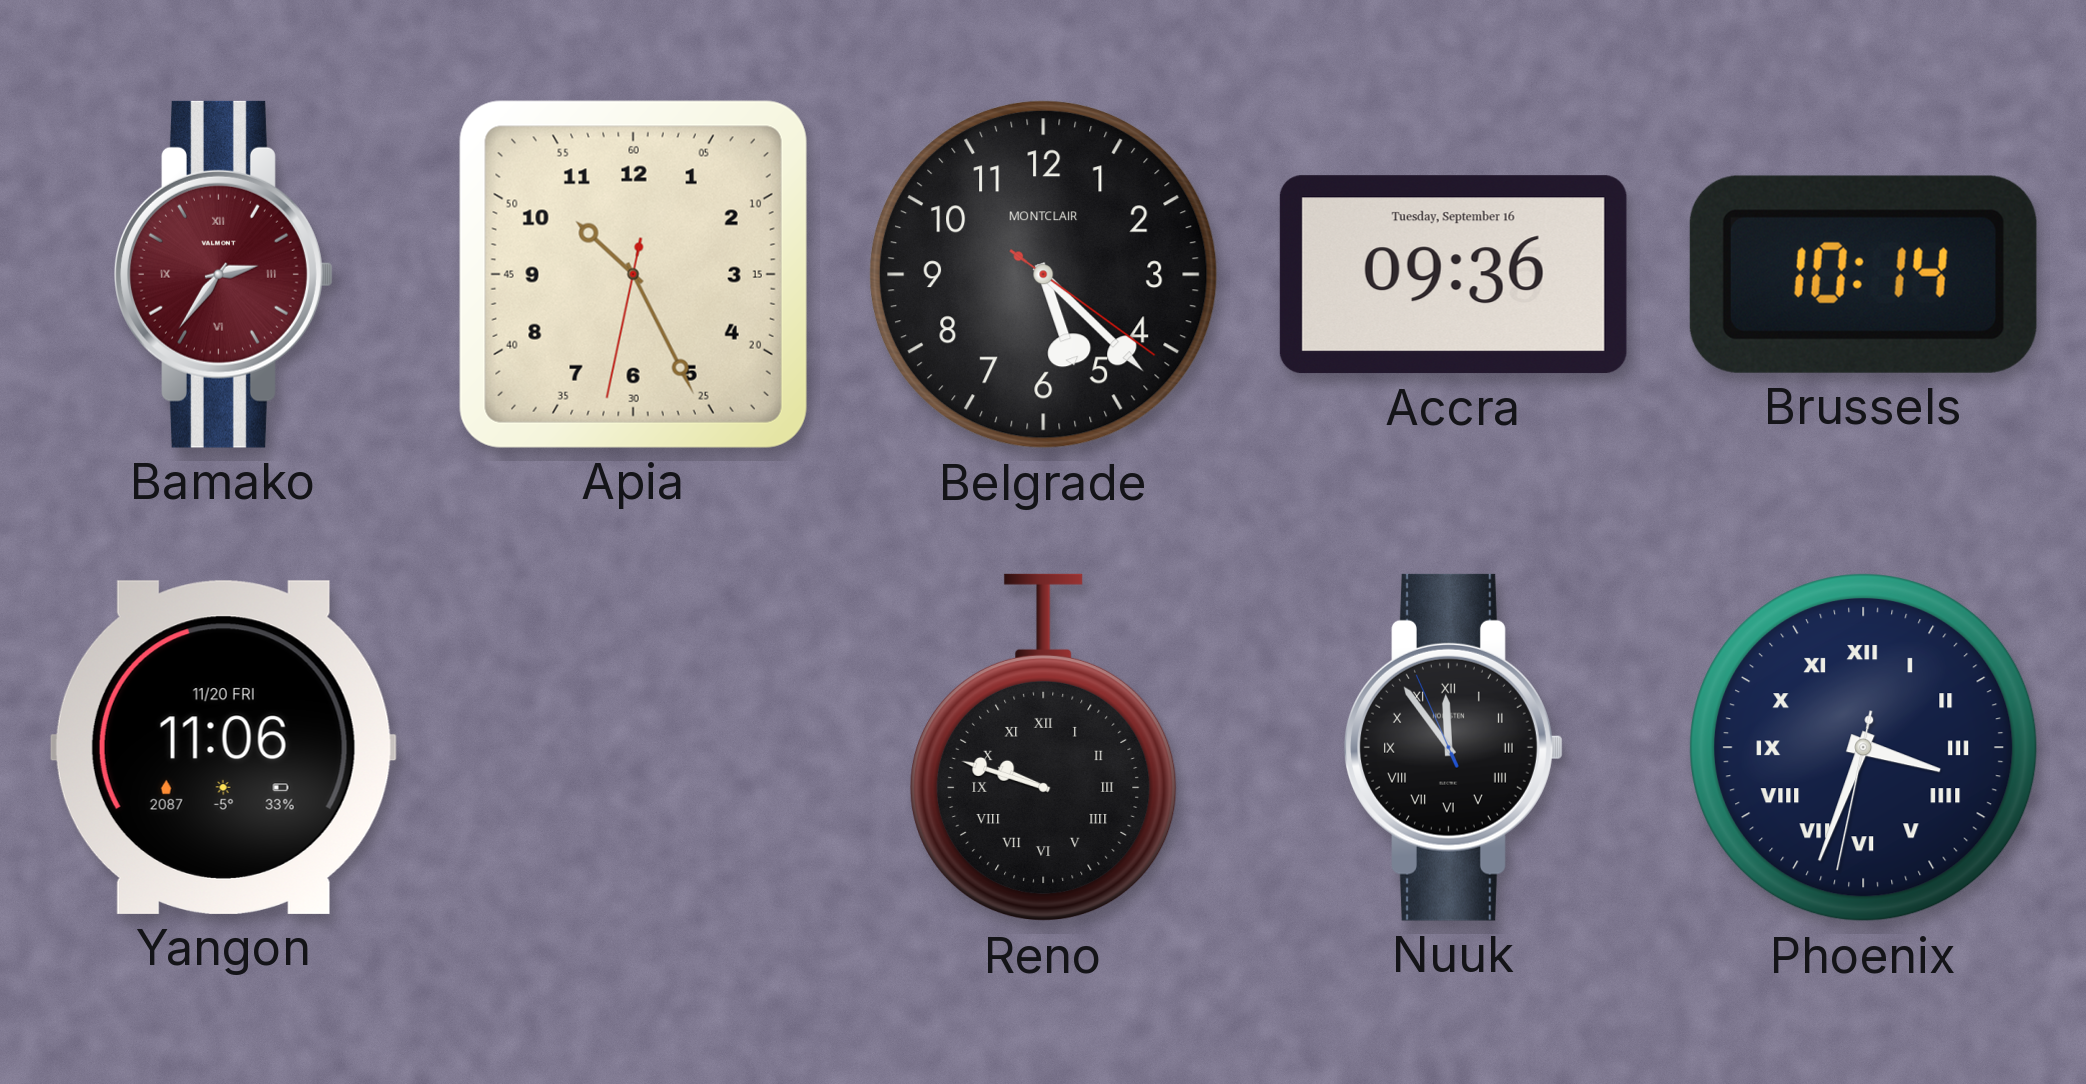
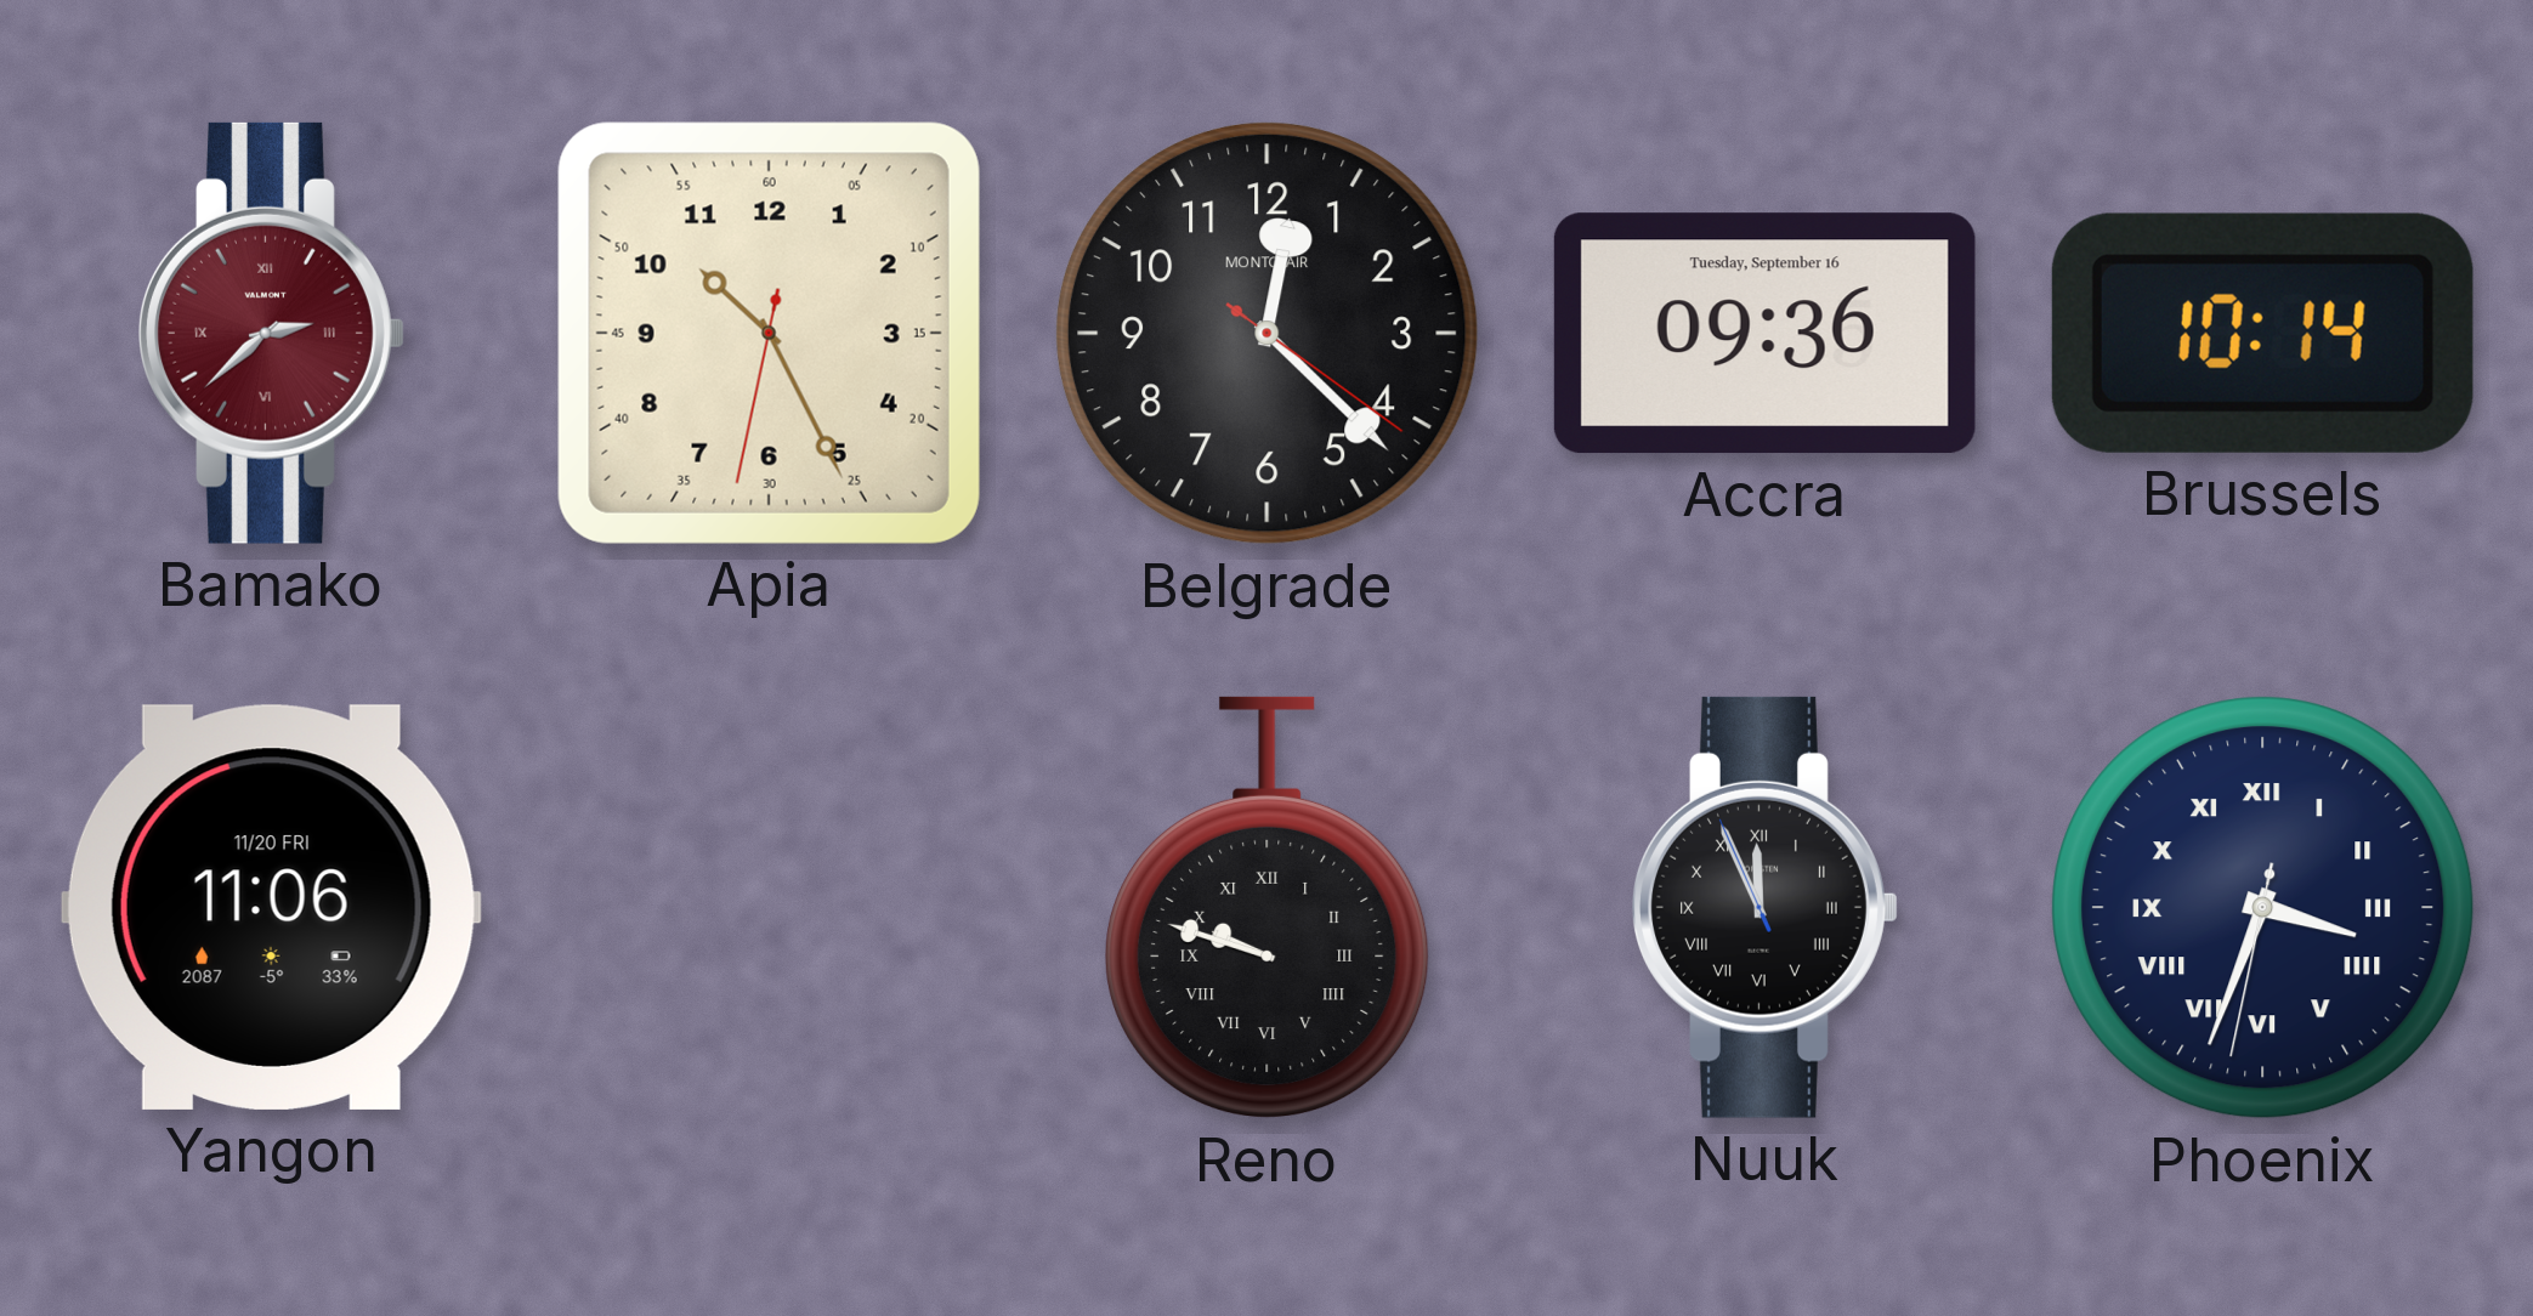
Bamako: 2:36 -> 2:38 (272, 333)
Belgrade: 5:22 -> 12:22 (1268, 334)
Nuuk: 11:53 -> 11:55 (1766, 907)
